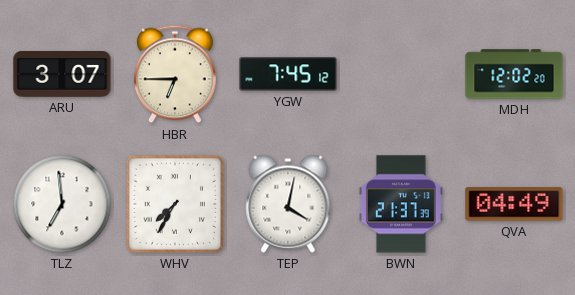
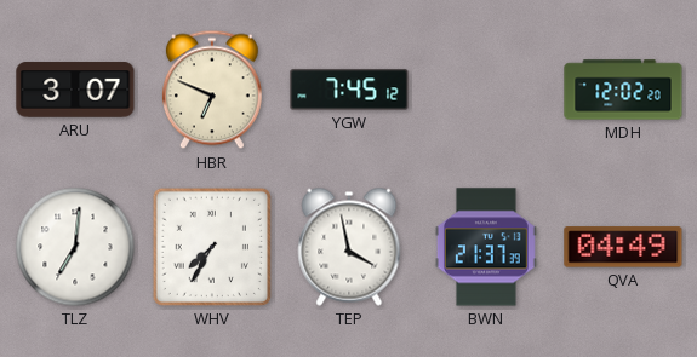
HBR: 6:45 -> 6:49 (212, 90)
TLZ: 6:59 -> 7:01 (75, 247)
TEP: 4:02 -> 3:58 (349, 247)
